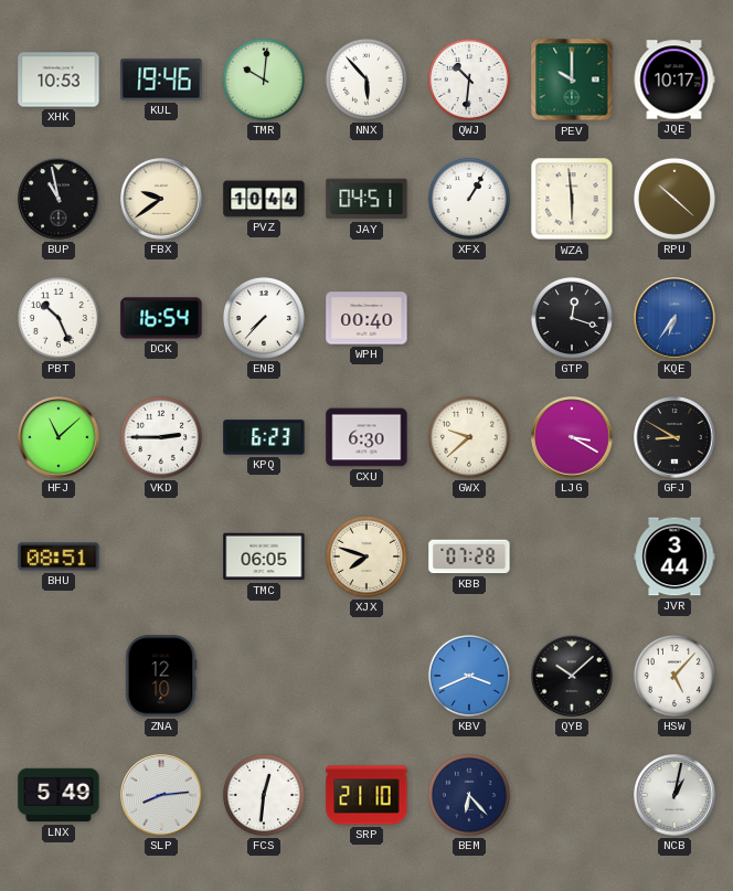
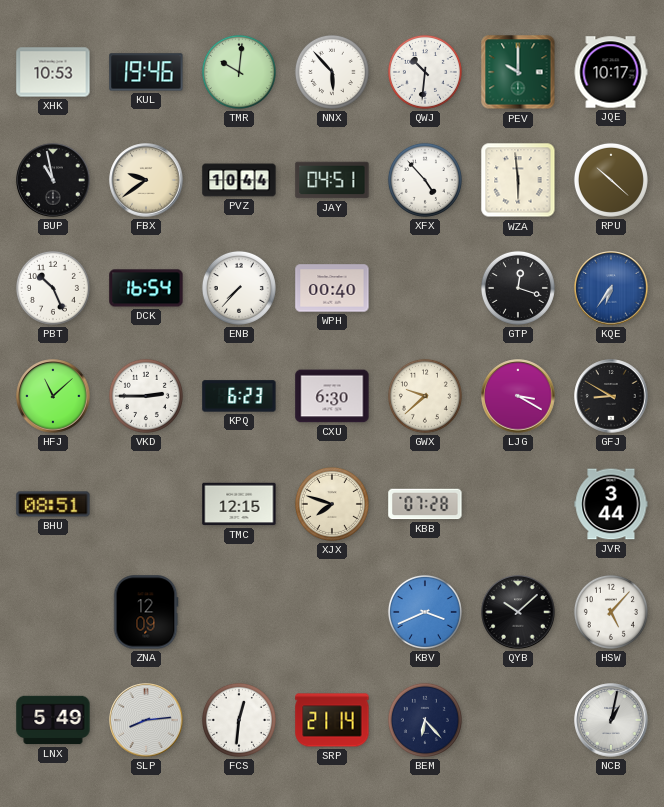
XFX: 1:05 -> 4:53 (425, 180)
TMC: 06:05 -> 12:15 (239, 504)
ZNA: 12:10 -> 12:09 (146, 612)
SRP: 21:10 -> 21:14 (332, 720)
